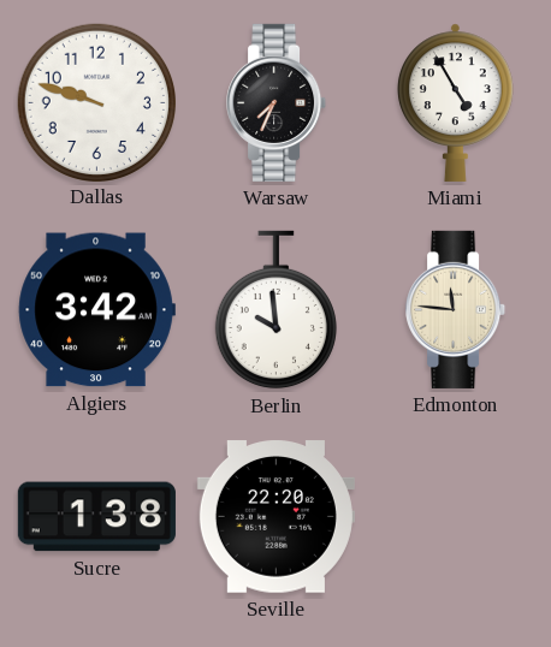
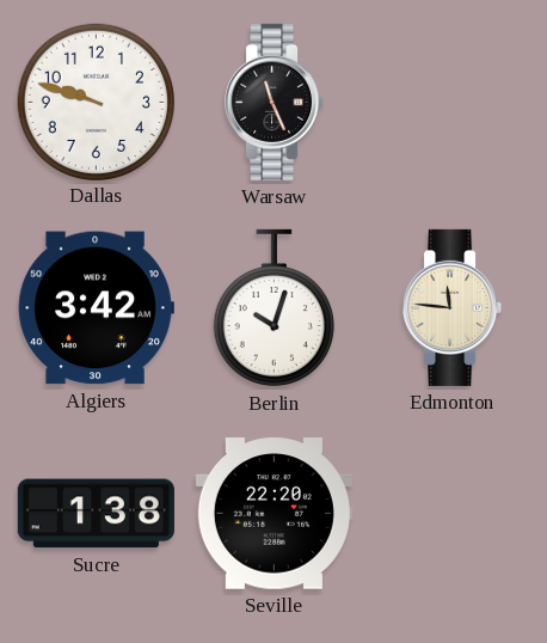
Warsaw: 7:34 -> 11:26 (275, 102)
Miami: 4:55 -> none (456, 102)
Berlin: 9:59 -> 10:03 (273, 308)
